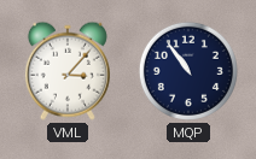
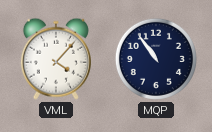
VML: 3:07 -> 4:07 (56, 59)
